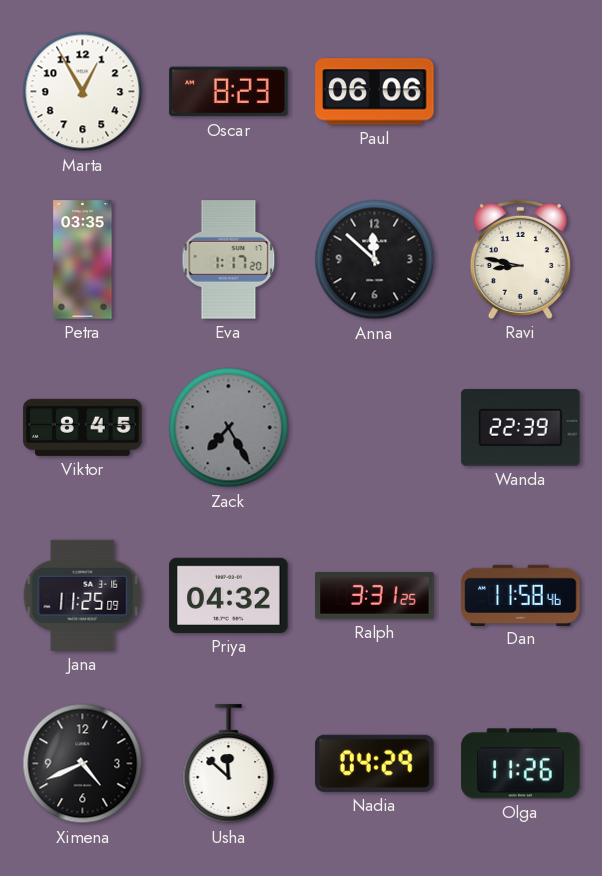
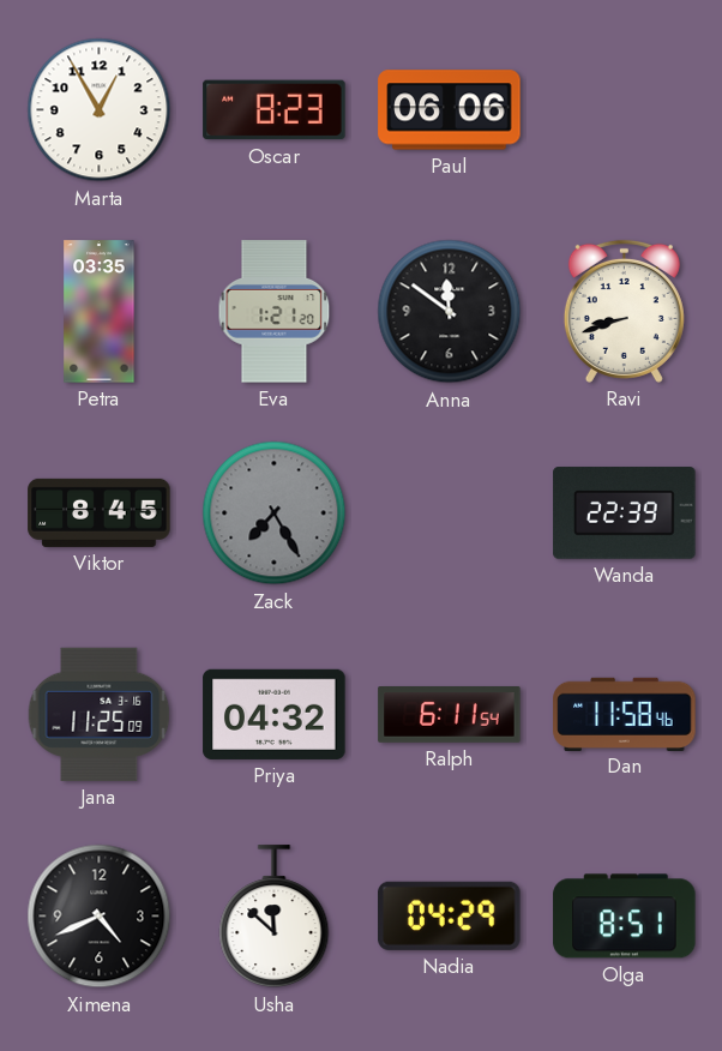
Eva: 1:17 -> 1:21 (275, 312)
Anna: 11:52 -> 11:51 (450, 312)
Ravi: 8:47 -> 8:42 (624, 311)
Ralph: 3:31 -> 6:11 (450, 715)
Olga: 11:26 -> 8:51 (625, 917)
